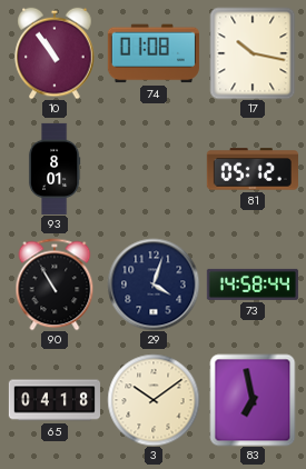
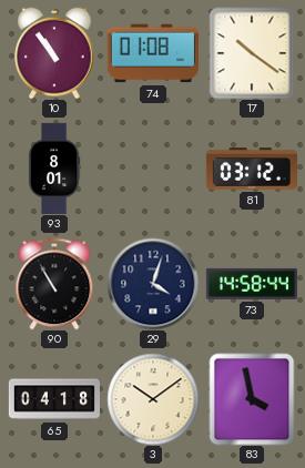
17: 10:17 -> 10:21 (252, 53)
81: 05:12 -> 03:12 (252, 169)
83: 6:58 -> 3:58 (252, 399)
